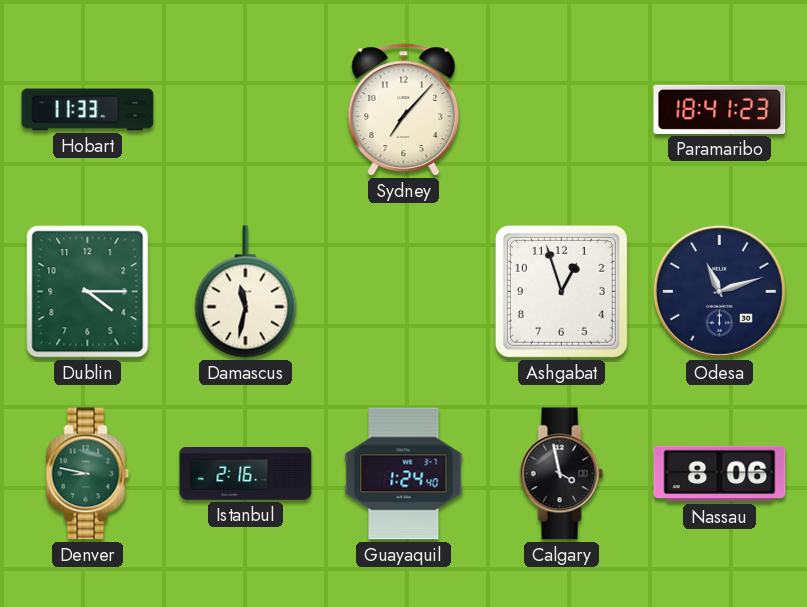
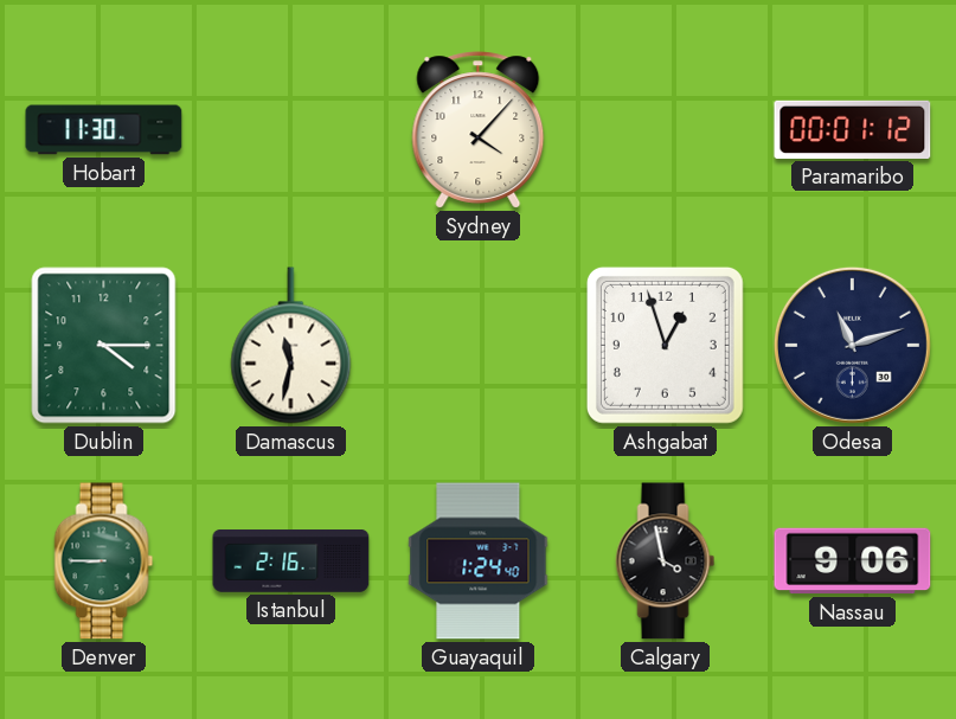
Hobart: 11:33 -> 11:30 (104, 130)
Sydney: 7:07 -> 4:07 (479, 130)
Paramaribo: 18:41 -> 00:01 (853, 129)
Denver: 8:47 -> 8:45 (104, 561)
Nassau: 8:06 -> 9:06 (853, 561)
